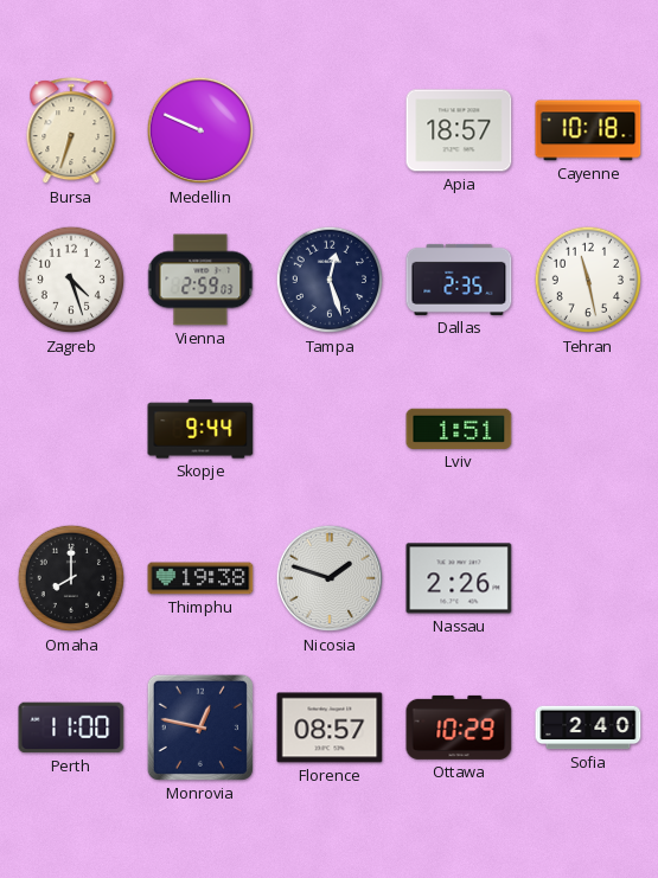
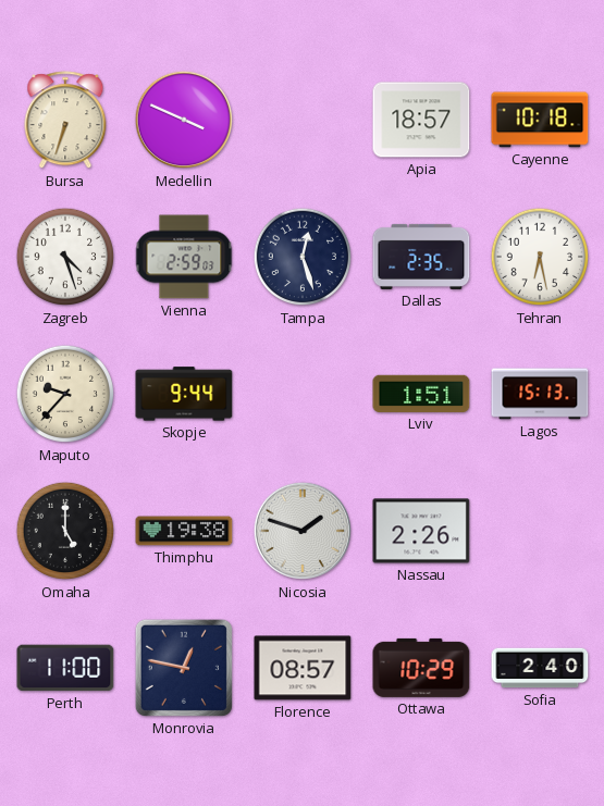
Medellin: 9:49 -> 3:49 (184, 120)
Tehran: 11:28 -> 6:28 (540, 257)
Maputo: none -> 9:37 (65, 394)
Lagos: none -> 15:13 (540, 394)
Omaha: 8:00 -> 5:00 (65, 531)
